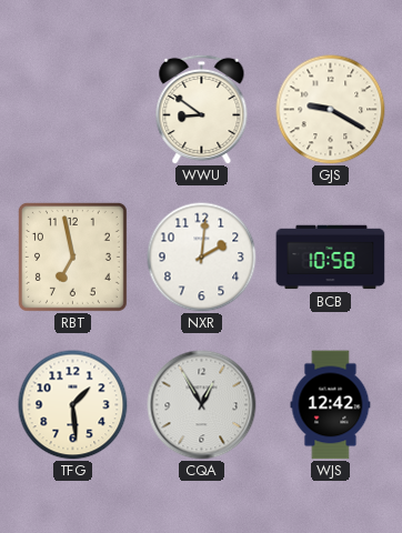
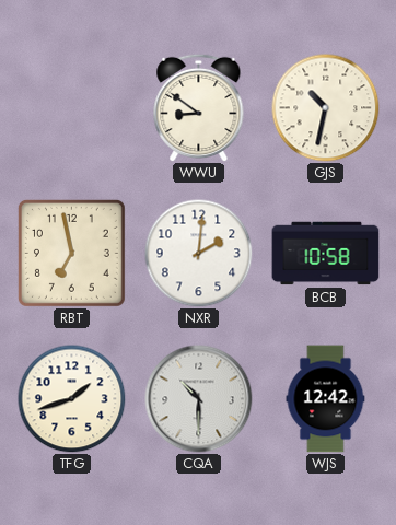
GJS: 9:20 -> 10:32 (326, 108)
TFG: 1:29 -> 1:42 (72, 399)
CQA: 12:55 -> 10:30 (199, 399)
